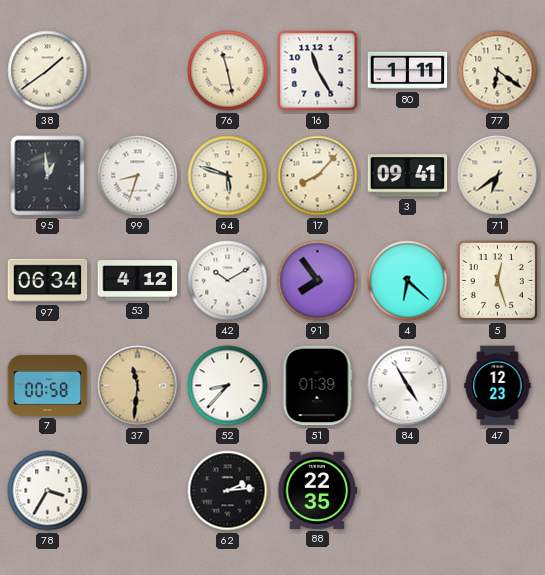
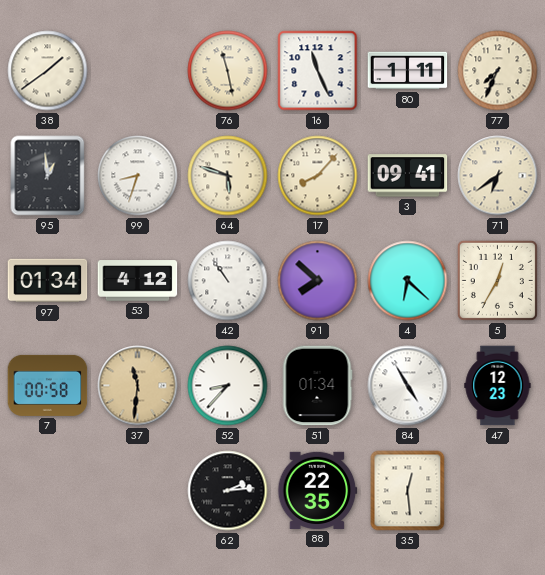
16: 11:25 -> 11:26 (318, 71)
77: 6:21 -> 7:34 (498, 71)
97: 06:34 -> 01:34 (48, 281)
42: 10:10 -> 10:54 (228, 281)
91: 7:54 -> 7:52 (318, 281)
5: 12:27 -> 12:35 (497, 280)
51: 01:39 -> 01:34 (317, 386)
78: 3:35 -> none (48, 491)
35: none -> 12:29 (408, 491)
